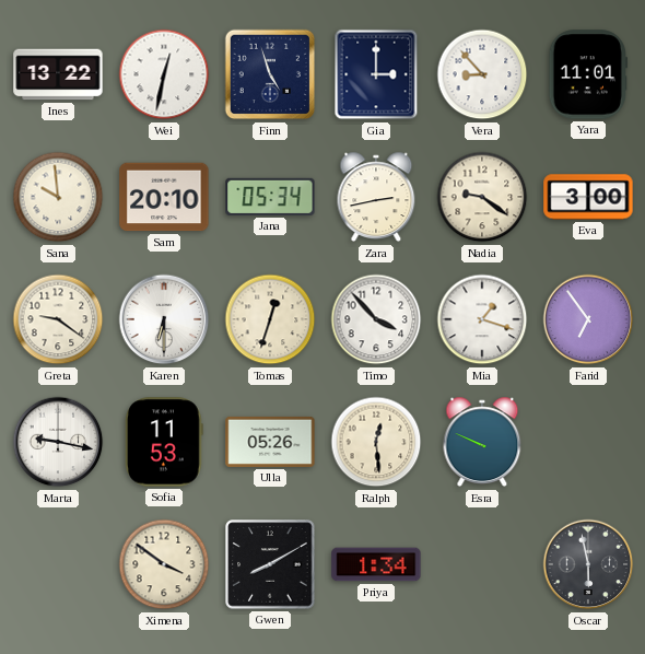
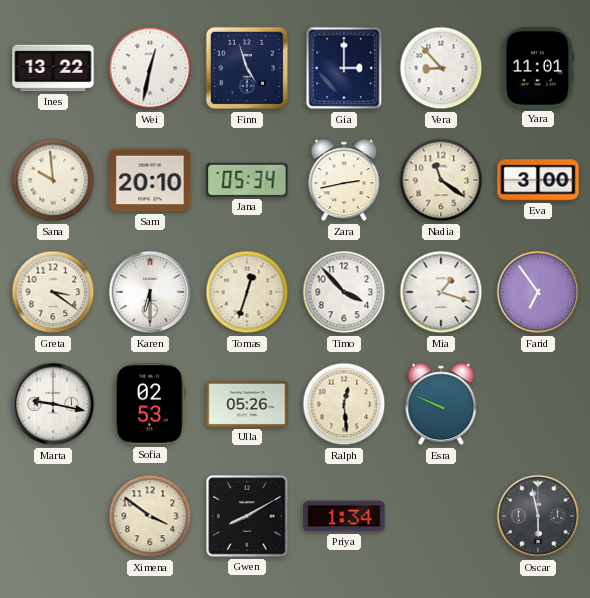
Nadia: 9:21 -> 11:21 (441, 180)
Greta: 9:21 -> 3:21 (53, 292)
Sofia: 11:53 -> 02:53 (150, 404)
